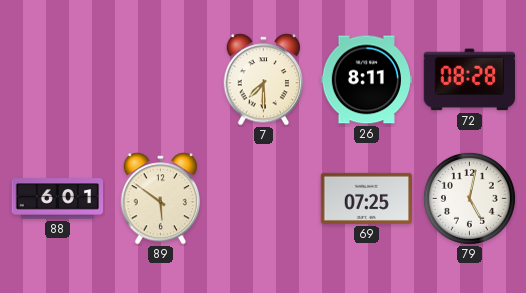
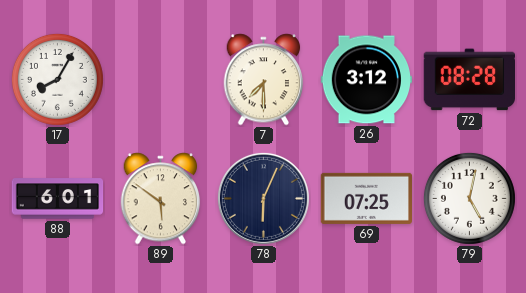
17: none -> 8:05 (57, 79)
26: 8:11 -> 3:12 (366, 80)
78: none -> 6:04 (263, 198)
